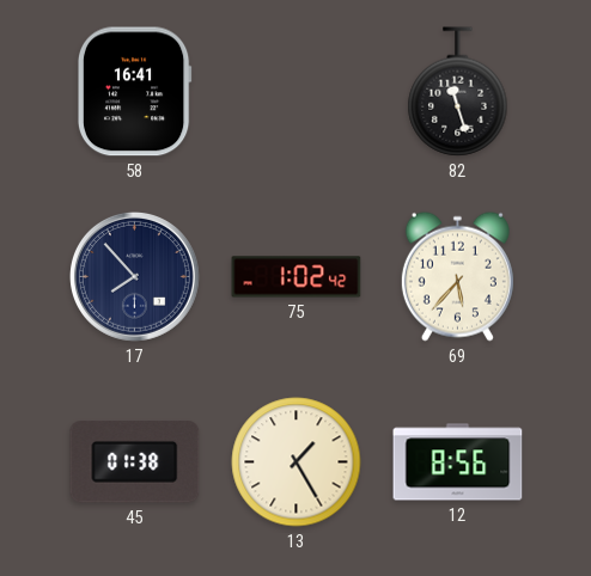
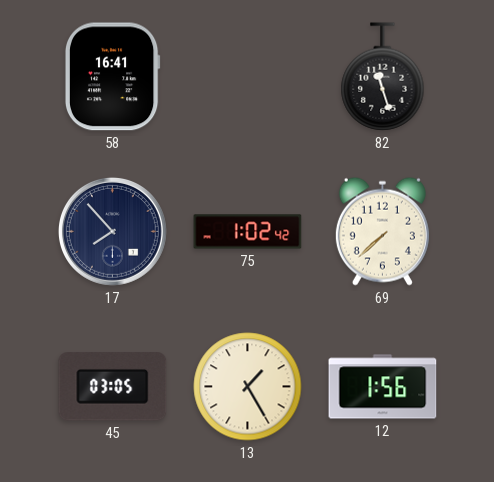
69: 5:37 -> 7:38 (382, 231)
45: 01:38 -> 03:05 (113, 387)
12: 8:56 -> 1:56 (383, 387)
